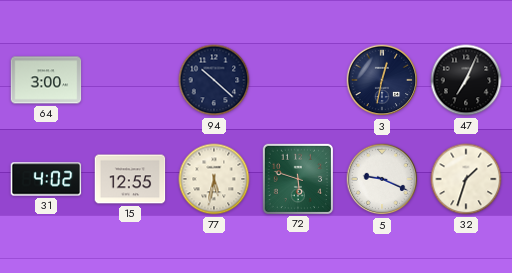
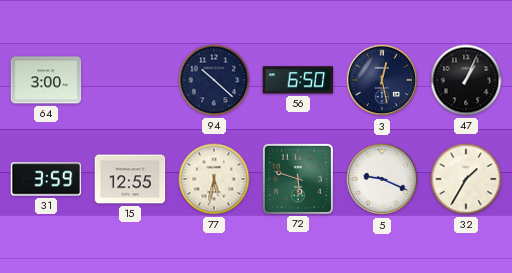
56: none -> 6:50 (298, 80)
3: 12:32 -> 12:28 (382, 80)
47: 7:04 -> 1:04 (466, 80)
31: 4:02 -> 3:59 (46, 179)
32: 1:33 -> 1:35 (466, 179)
